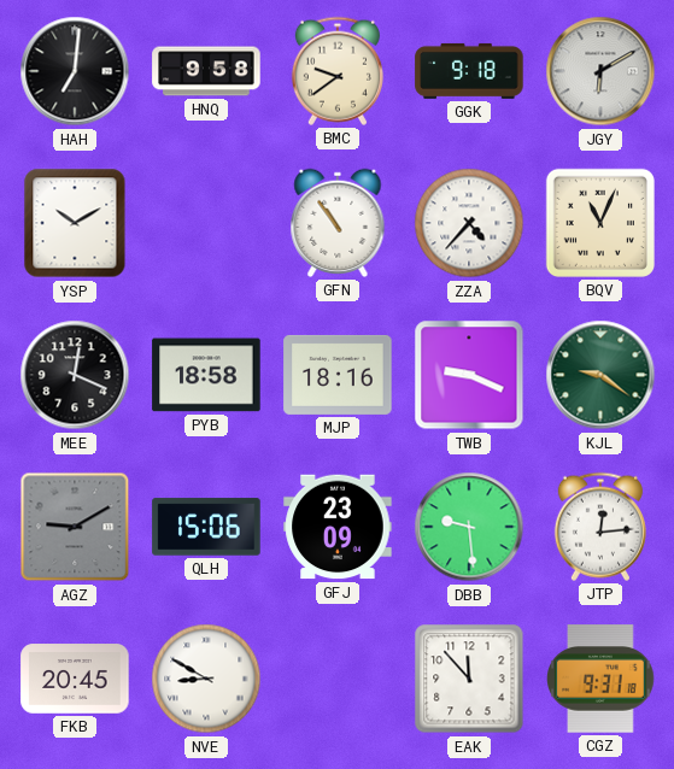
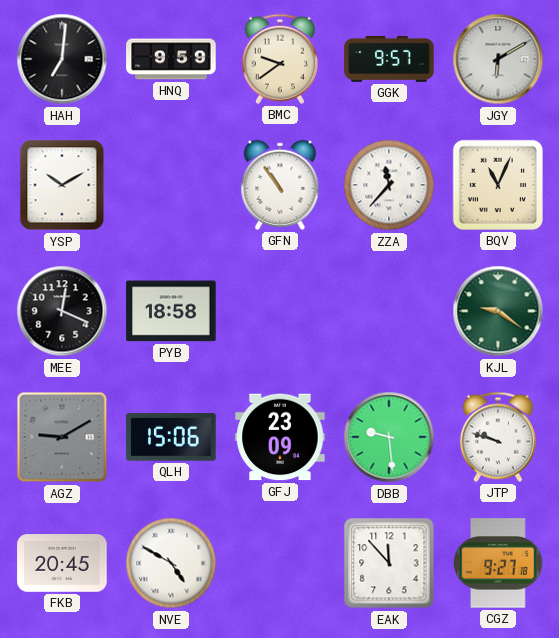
HNQ: 9:58 -> 9:59 (171, 59)
GGK: 9:18 -> 9:57 (389, 59)
ZZA: 4:37 -> 11:37 (389, 185)
MJP: 18:16 -> none (338, 375)
TWB: 9:19 -> none (469, 375)
JTP: 12:14 -> 9:48 (498, 437)
NVE: 8:50 -> 4:50 (171, 563)
CGZ: 9:31 -> 9:27 (499, 563)
